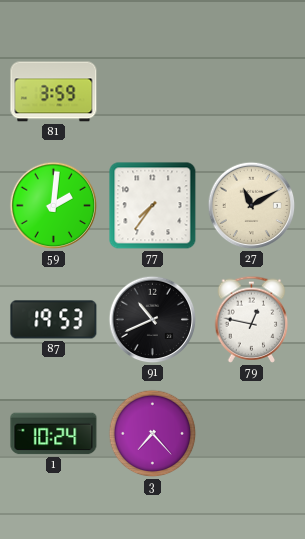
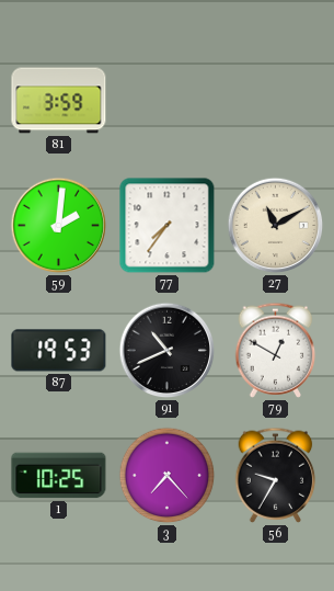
79: 12:47 -> 12:50 (276, 350)
1: 10:24 -> 10:25 (59, 476)
56: none -> 9:35 (276, 475)
